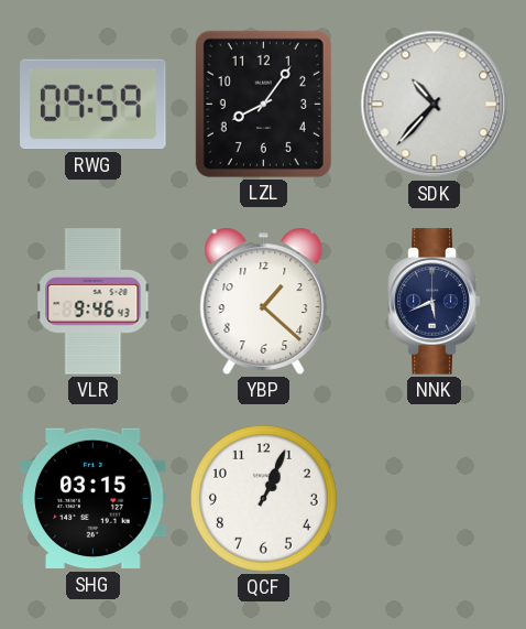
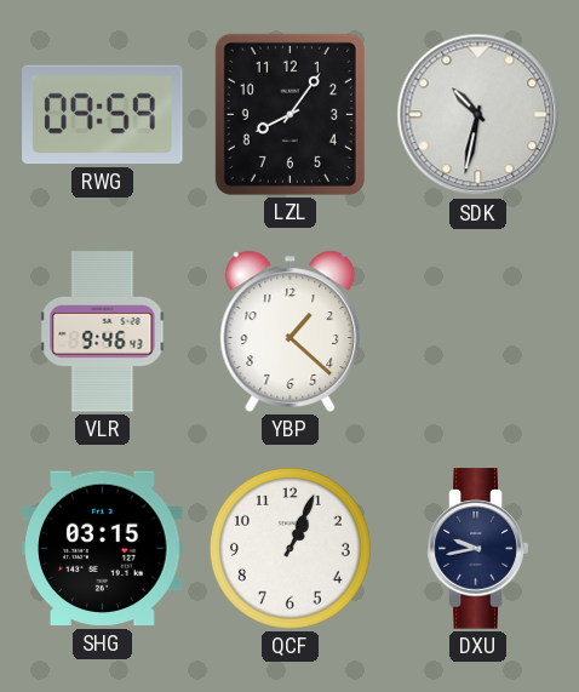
SDK: 10:37 -> 10:32 (478, 115)
NNK: 5:41 -> none (435, 302)
DXU: none -> 9:43 (478, 549)
